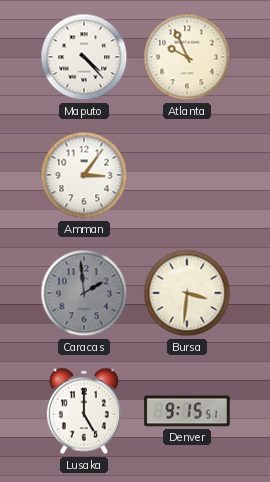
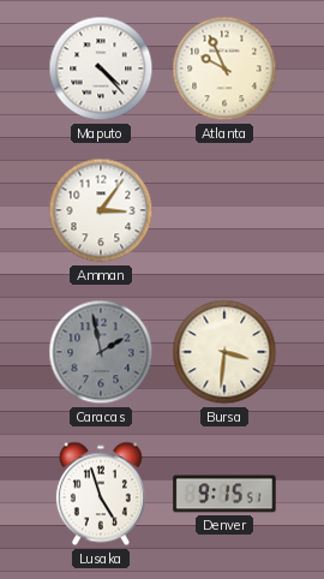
Caracas: 1:59 -> 1:58 (101, 352)
Lusaka: 5:00 -> 4:57 (101, 494)
